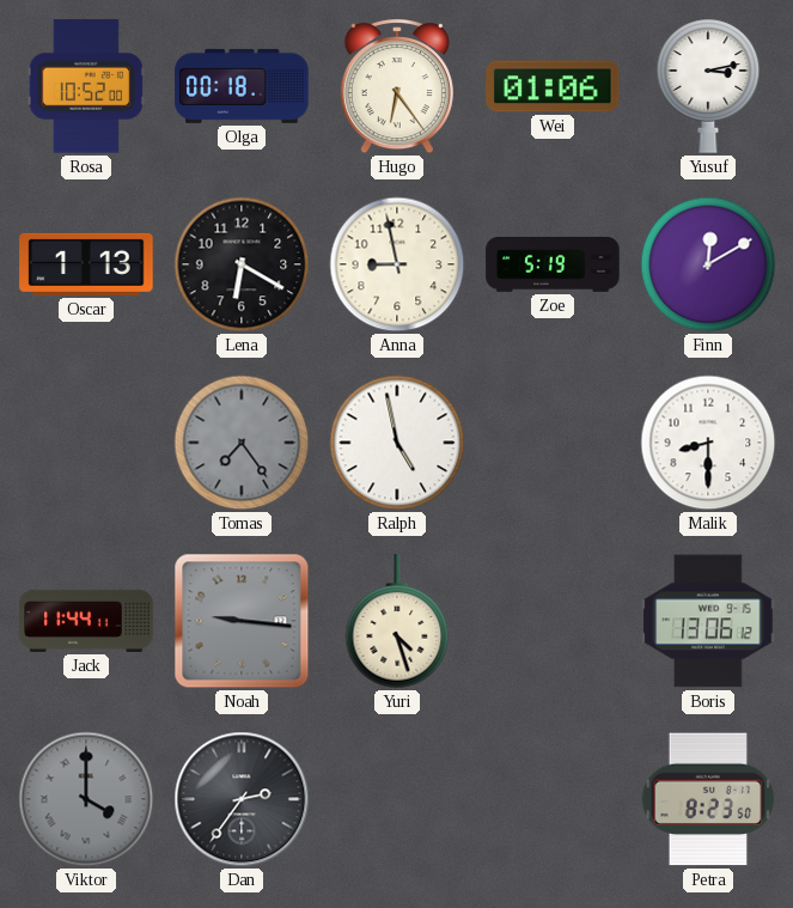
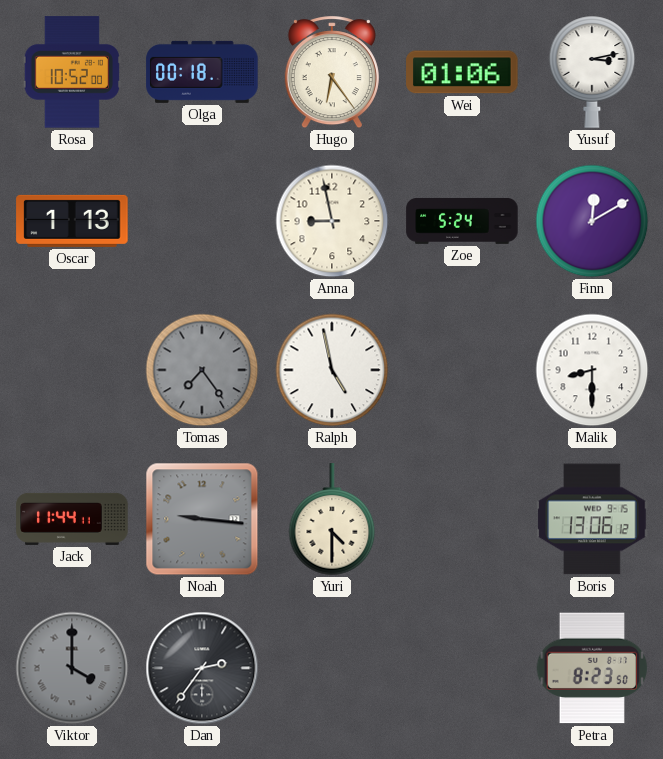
Lena: 6:20 -> none (242, 264)
Zoe: 5:19 -> 5:24 (462, 221)
Yuri: 4:27 -> 4:30 (332, 520)
